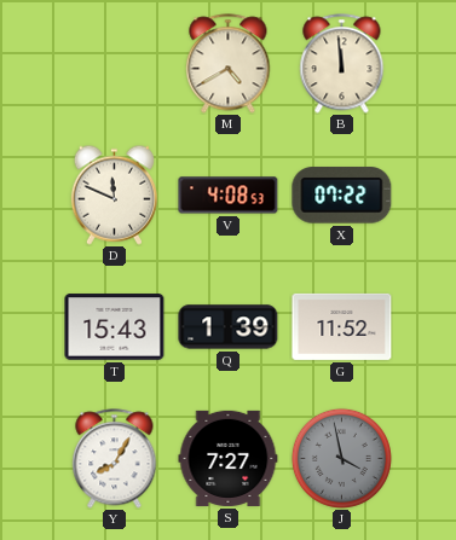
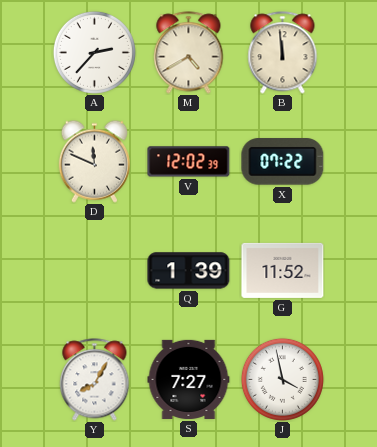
A: none -> 2:37 (94, 52)
V: 4:08 -> 12:02 (189, 162)
T: 15:43 -> none (115, 327)
J dial: grey -> white (282, 379)
